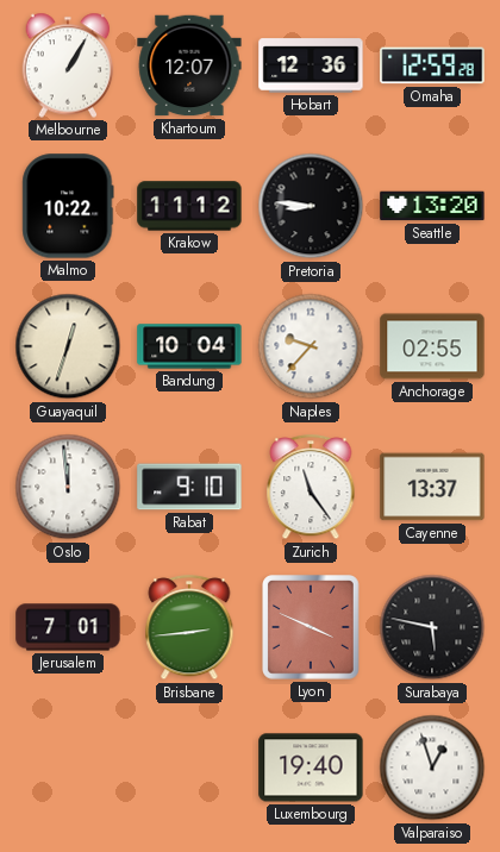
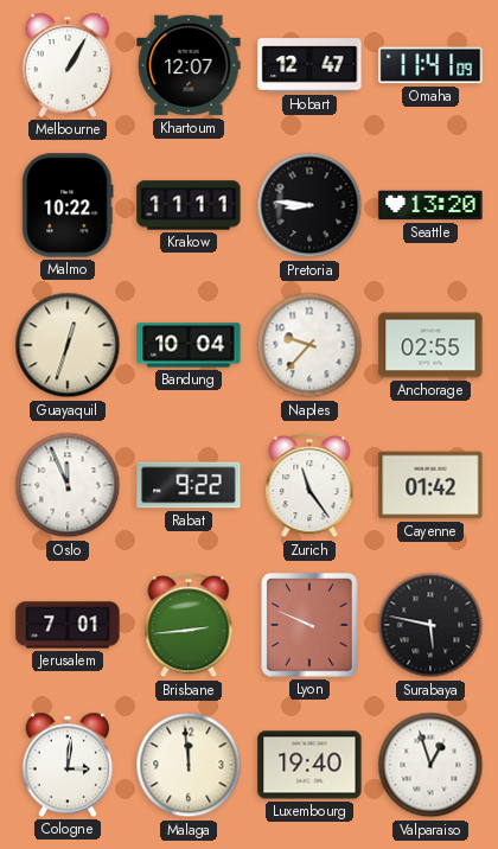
Hobart: 12:36 -> 12:47 (309, 65)
Omaha: 12:59 -> 11:41 (430, 65)
Krakow: 11:12 -> 11:11 (189, 205)
Oslo: 11:59 -> 11:56 (68, 485)
Rabat: 9:10 -> 9:22 (189, 485)
Cayenne: 13:37 -> 01:42 (430, 485)
Lyon: 3:49 -> 9:49 (311, 626)
Cologne: none -> 3:01 (68, 765)
Malaga: none -> 11:59 (189, 765)
